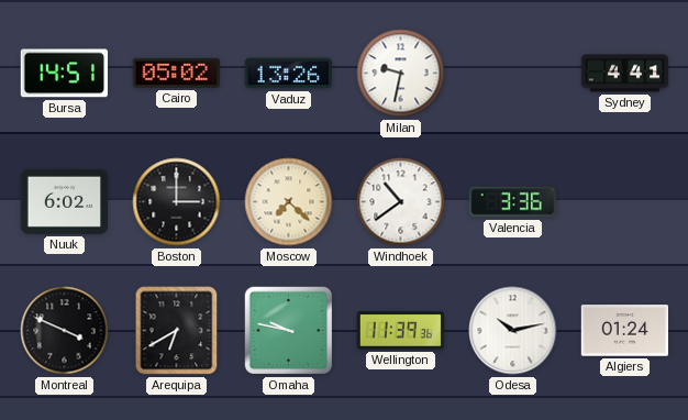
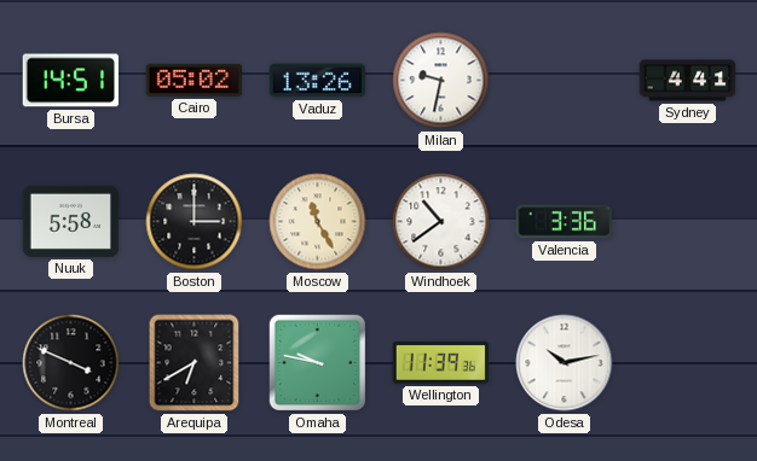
Nuuk: 6:02 -> 5:58 (71, 221)
Moscow: 7:22 -> 11:25 (318, 222)
Algiers: 01:24 -> none (625, 331)
